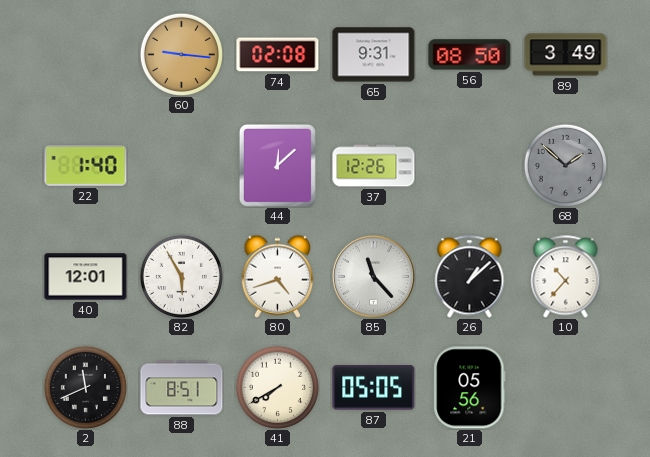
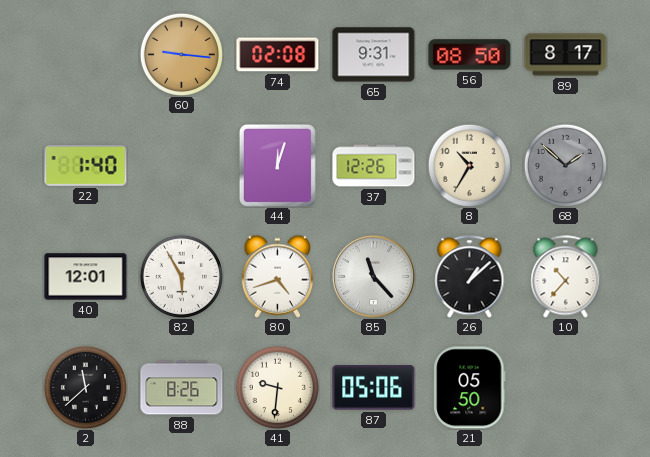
89: 3:49 -> 8:17 (566, 55)
44: 12:08 -> 12:03 (277, 165)
8: none -> 10:35 (469, 165)
2: 11:41 -> 11:38 (85, 387)
88: 8:51 -> 8:26 (182, 388)
41: 7:40 -> 9:31 (277, 387)
87: 05:05 -> 05:06 (374, 388)
21: 05:56 -> 05:50 (470, 388)
